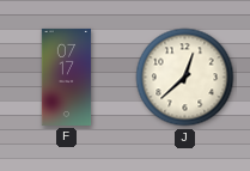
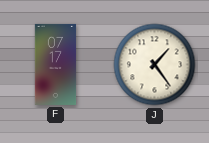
J: 12:38 -> 1:24 (155, 65)
